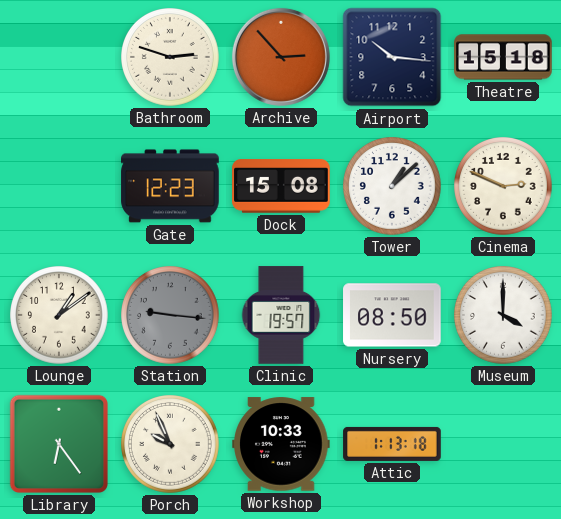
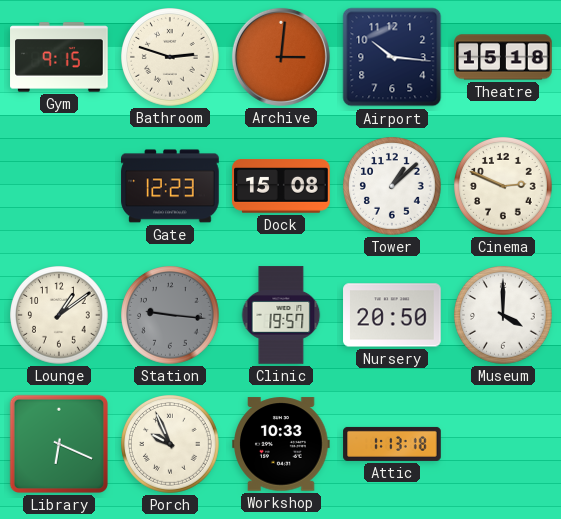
Gym: none -> 9:15 (59, 57)
Archive: 2:53 -> 3:01 (281, 57)
Nursery: 08:50 -> 20:50 (392, 315)
Library: 6:24 -> 6:19 (59, 444)
